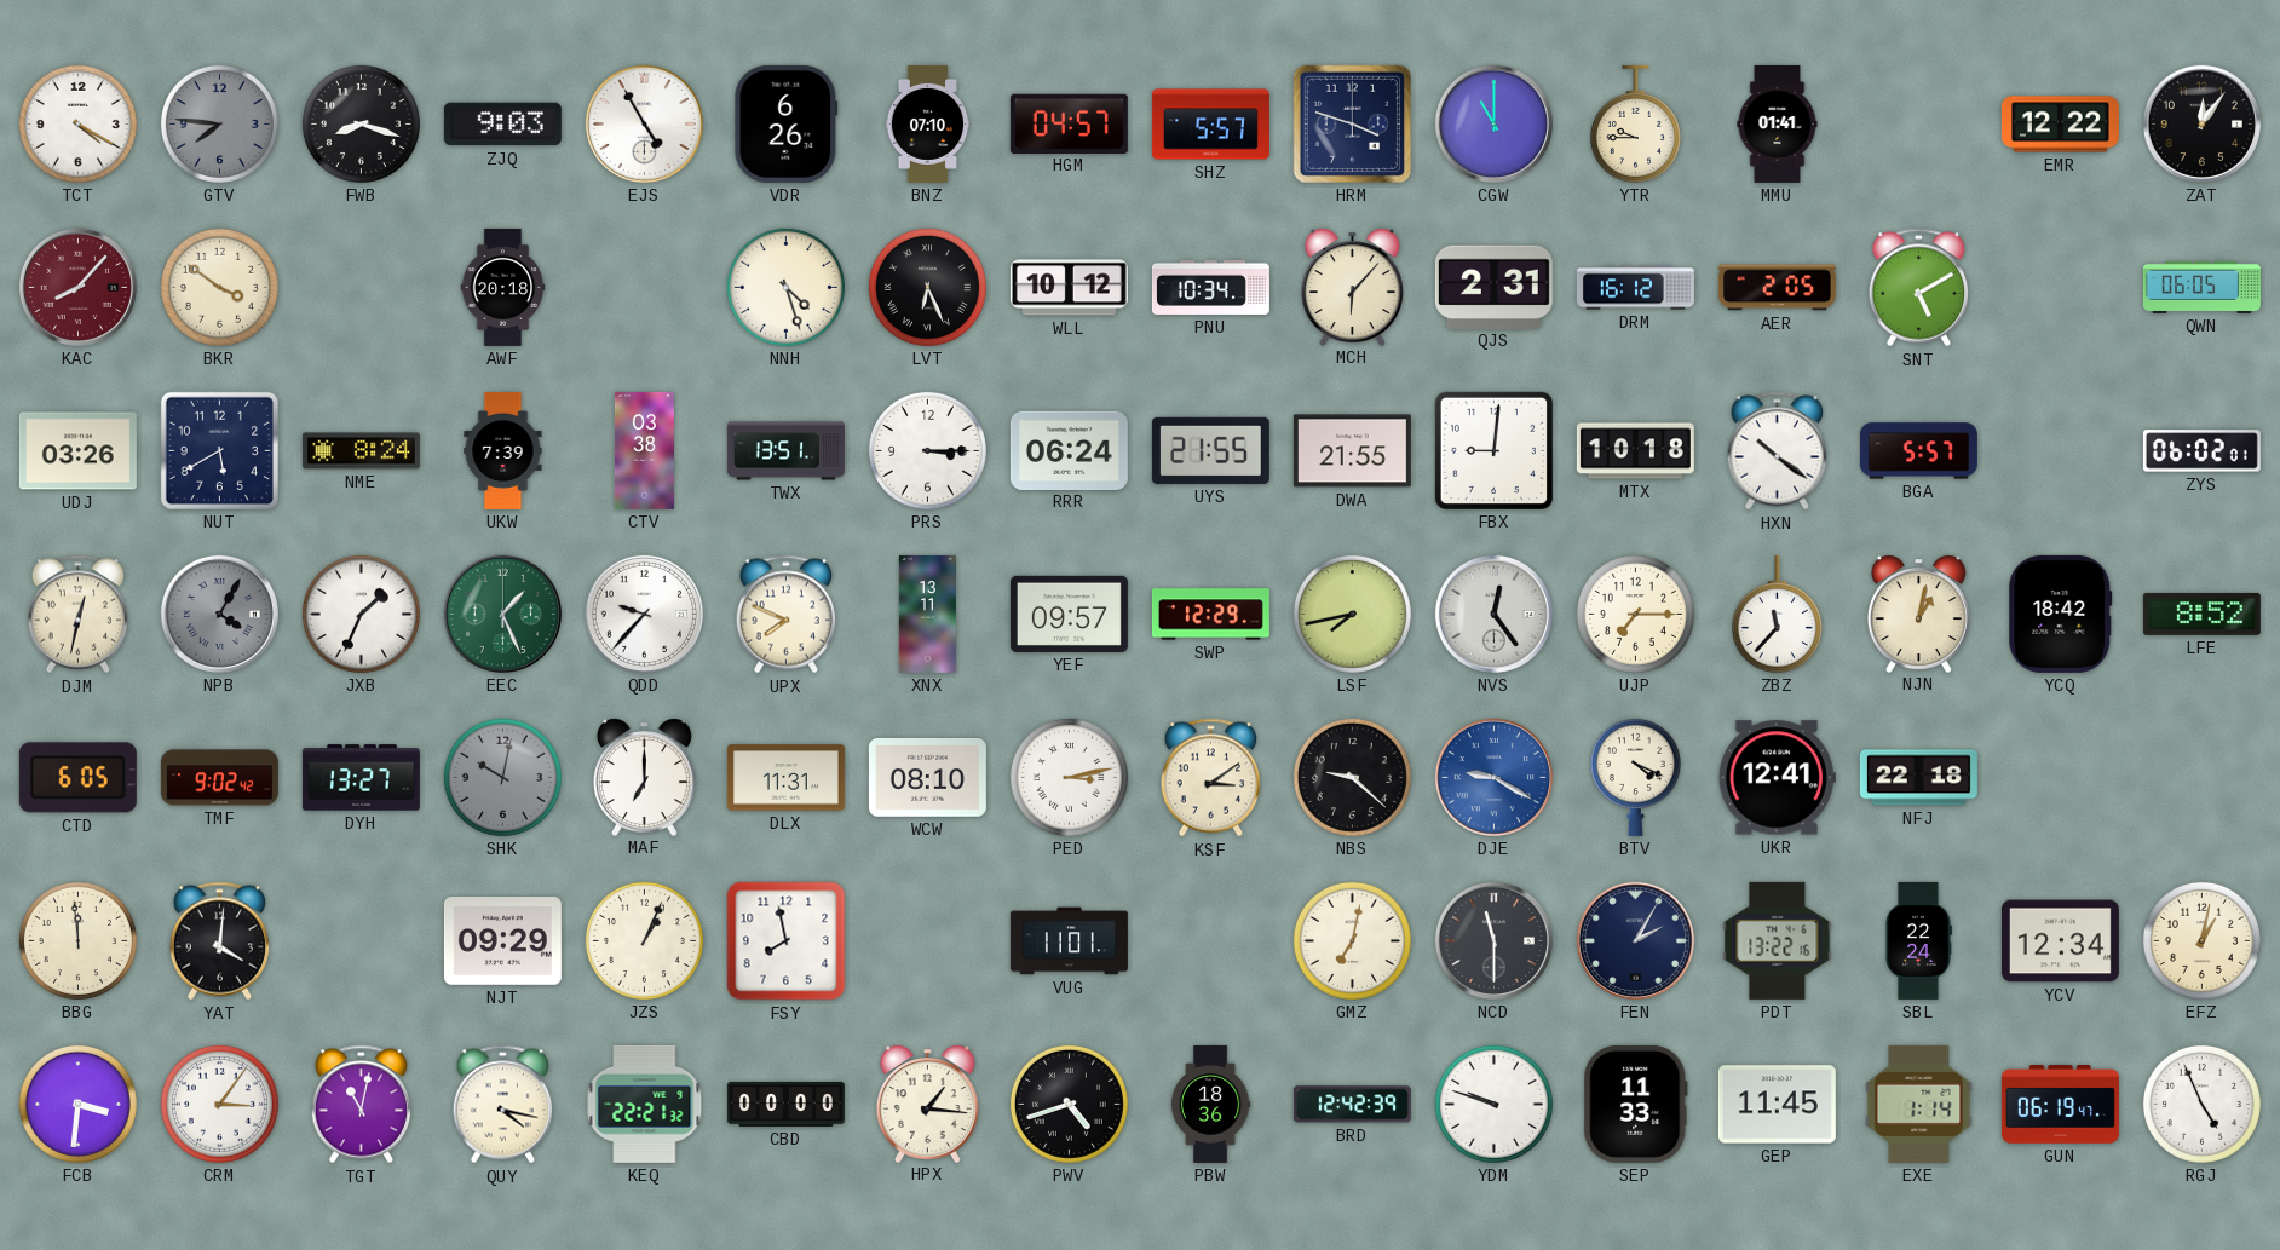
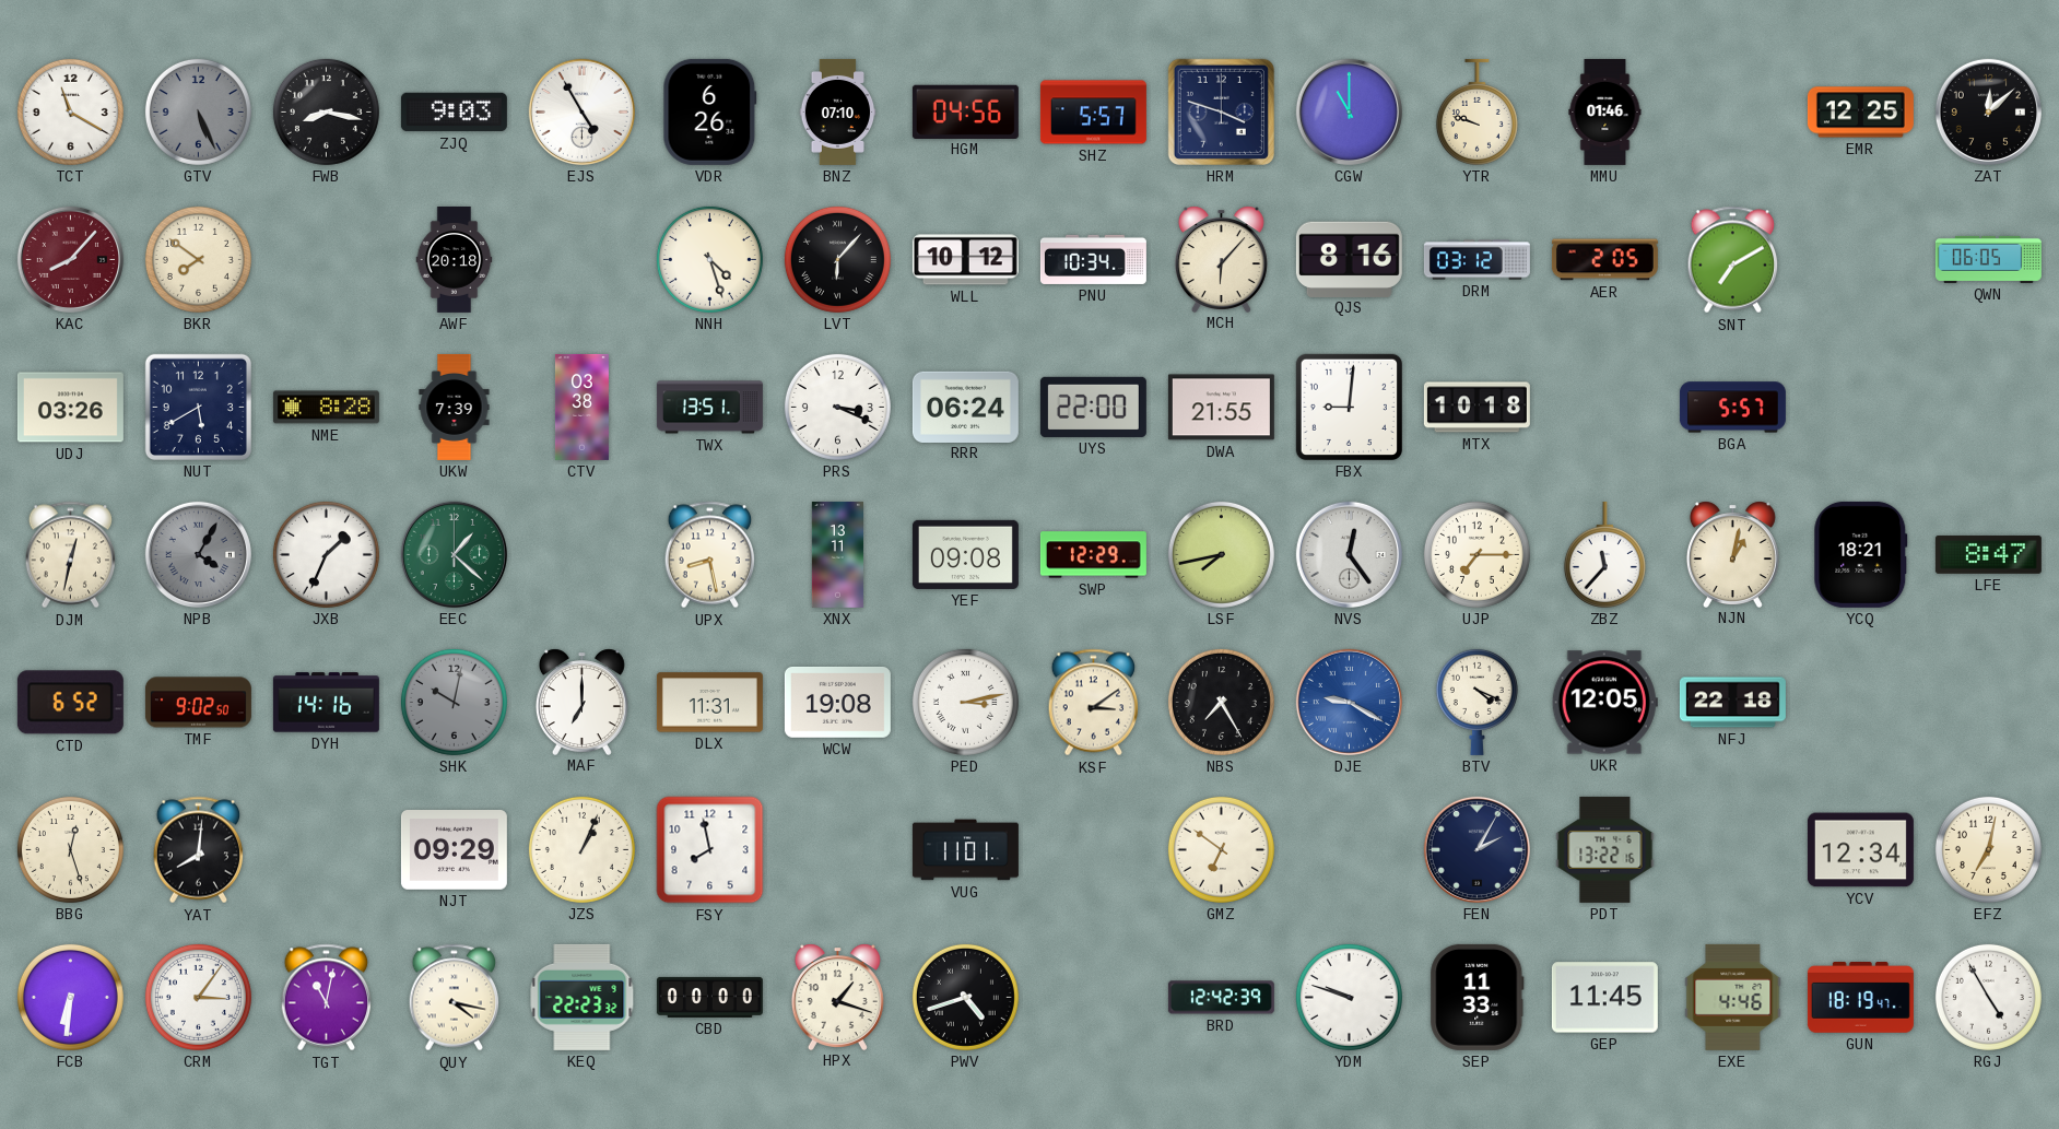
TCT: 4:20 -> 11:20 (70, 111)
GTV: 7:46 -> 5:26 (198, 111)
FWB: 8:18 -> 8:17 (326, 111)
HGM: 04:57 -> 04:56 (965, 111)
YTR: 9:45 -> 9:48 (1476, 111)
MMU: 01:41 -> 01:46 (1605, 111)
EMR: 12:22 -> 12:25 (1860, 113)
ZAT: 12:06 -> 12:08 (1988, 111)
BKR: 3:51 -> 7:51 (198, 259)
LVT: 6:26 -> 6:07 (837, 259)
QJS: 2:31 -> 8:16 (1349, 259)
DRM: 16:12 -> 03:12 (1476, 260)
SNT: 5:10 -> 7:10 (1733, 260)
NME: 8:24 -> 8:28 (326, 408)
PRS: 3:15 -> 3:19 (837, 407)
UYS: 21:55 -> 22:00 (1093, 407)
HXN: 10:21 -> none (1778, 451)
ZYS: 06:02 -> none (2201, 451)
EEC: 1:26 -> 1:22 (454, 554)
QDD: 9:37 -> none (644, 614)
UPX: 7:49 -> 8:28 (710, 555)
YEF: 09:57 -> 09:08 (965, 554)
YCQ: 18:42 -> 18:21 (1861, 554)
LFE: 8:52 -> 8:47 (1988, 554)
CTD: 6:05 -> 6:52 (70, 703)
TMF: 9:02:42 -> 9:02:50 (198, 703)
DYH: 13:27 -> 14:16 (326, 703)
WCW: 08:10 -> 19:08 (837, 703)
NBS: 9:22 -> 7:25 (1221, 702)
UKR: 12:41 -> 12:05 (1604, 703)
BBG: 11:59 -> 12:27 (70, 849)
YAT: 4:01 -> 8:01 (199, 850)
GMZ: 7:02 -> 6:51 (1221, 849)
NCD: 11:30 -> none (1493, 940)
SBL: 22:24 -> none (1919, 940)
EFZ: 1:02 -> 7:02 (1988, 849)
FCB: 3:31 -> 6:31 (70, 997)
KEQ: 22:21 -> 22:23 (583, 997)
HPX: 1:16 -> 1:18 (837, 997)
PBW: 18:36 -> none (1210, 1104)
EXE: 1:14 -> 4:46 (1733, 997)
GUN: 06:19 -> 18:19 (1860, 998)
RGJ: 4:56 -> 4:55 (1988, 997)
